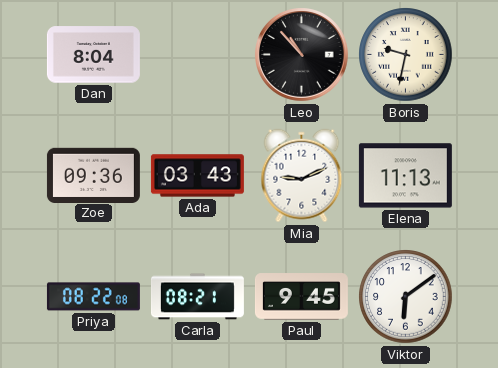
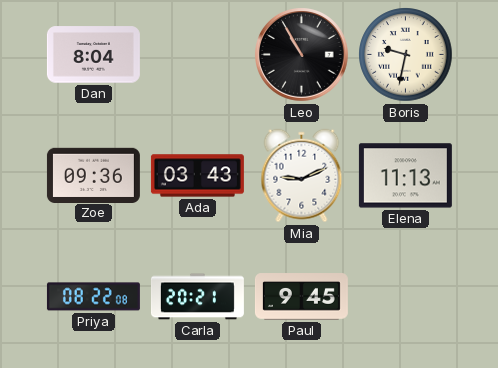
Leo: 10:53 -> 10:55 (302, 55)
Carla: 08:21 -> 20:21 (197, 297)
Viktor: 6:09 -> none (406, 297)
